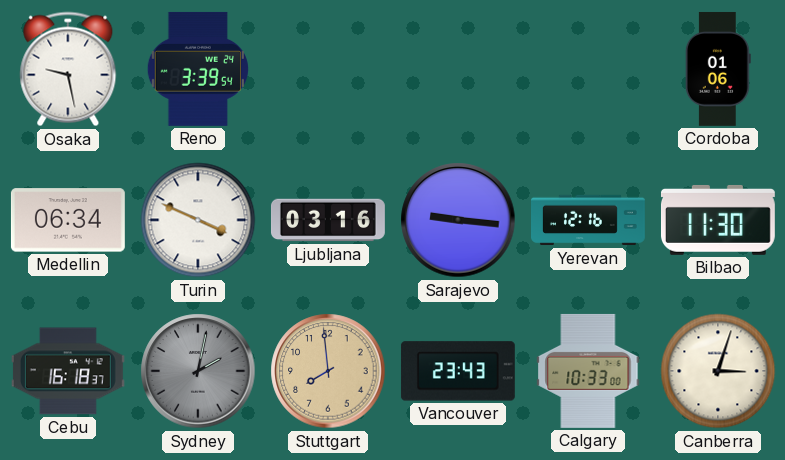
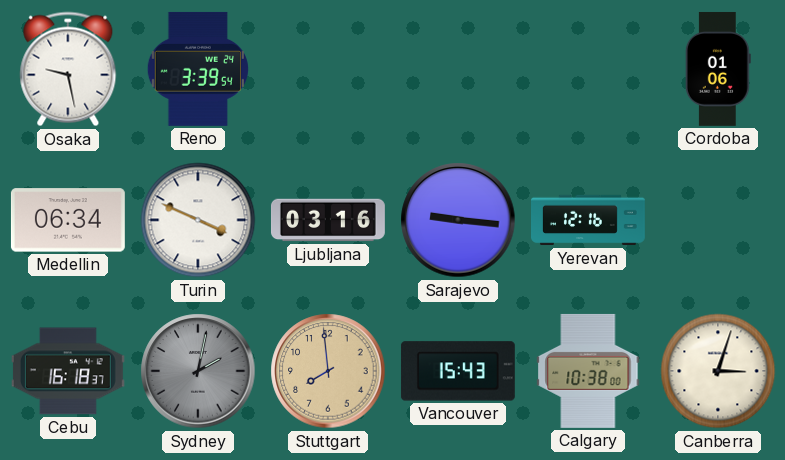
Bilbao: 11:30 -> none (718, 220)
Vancouver: 23:43 -> 15:43 (458, 371)
Calgary: 10:33 -> 10:38 (588, 371)
